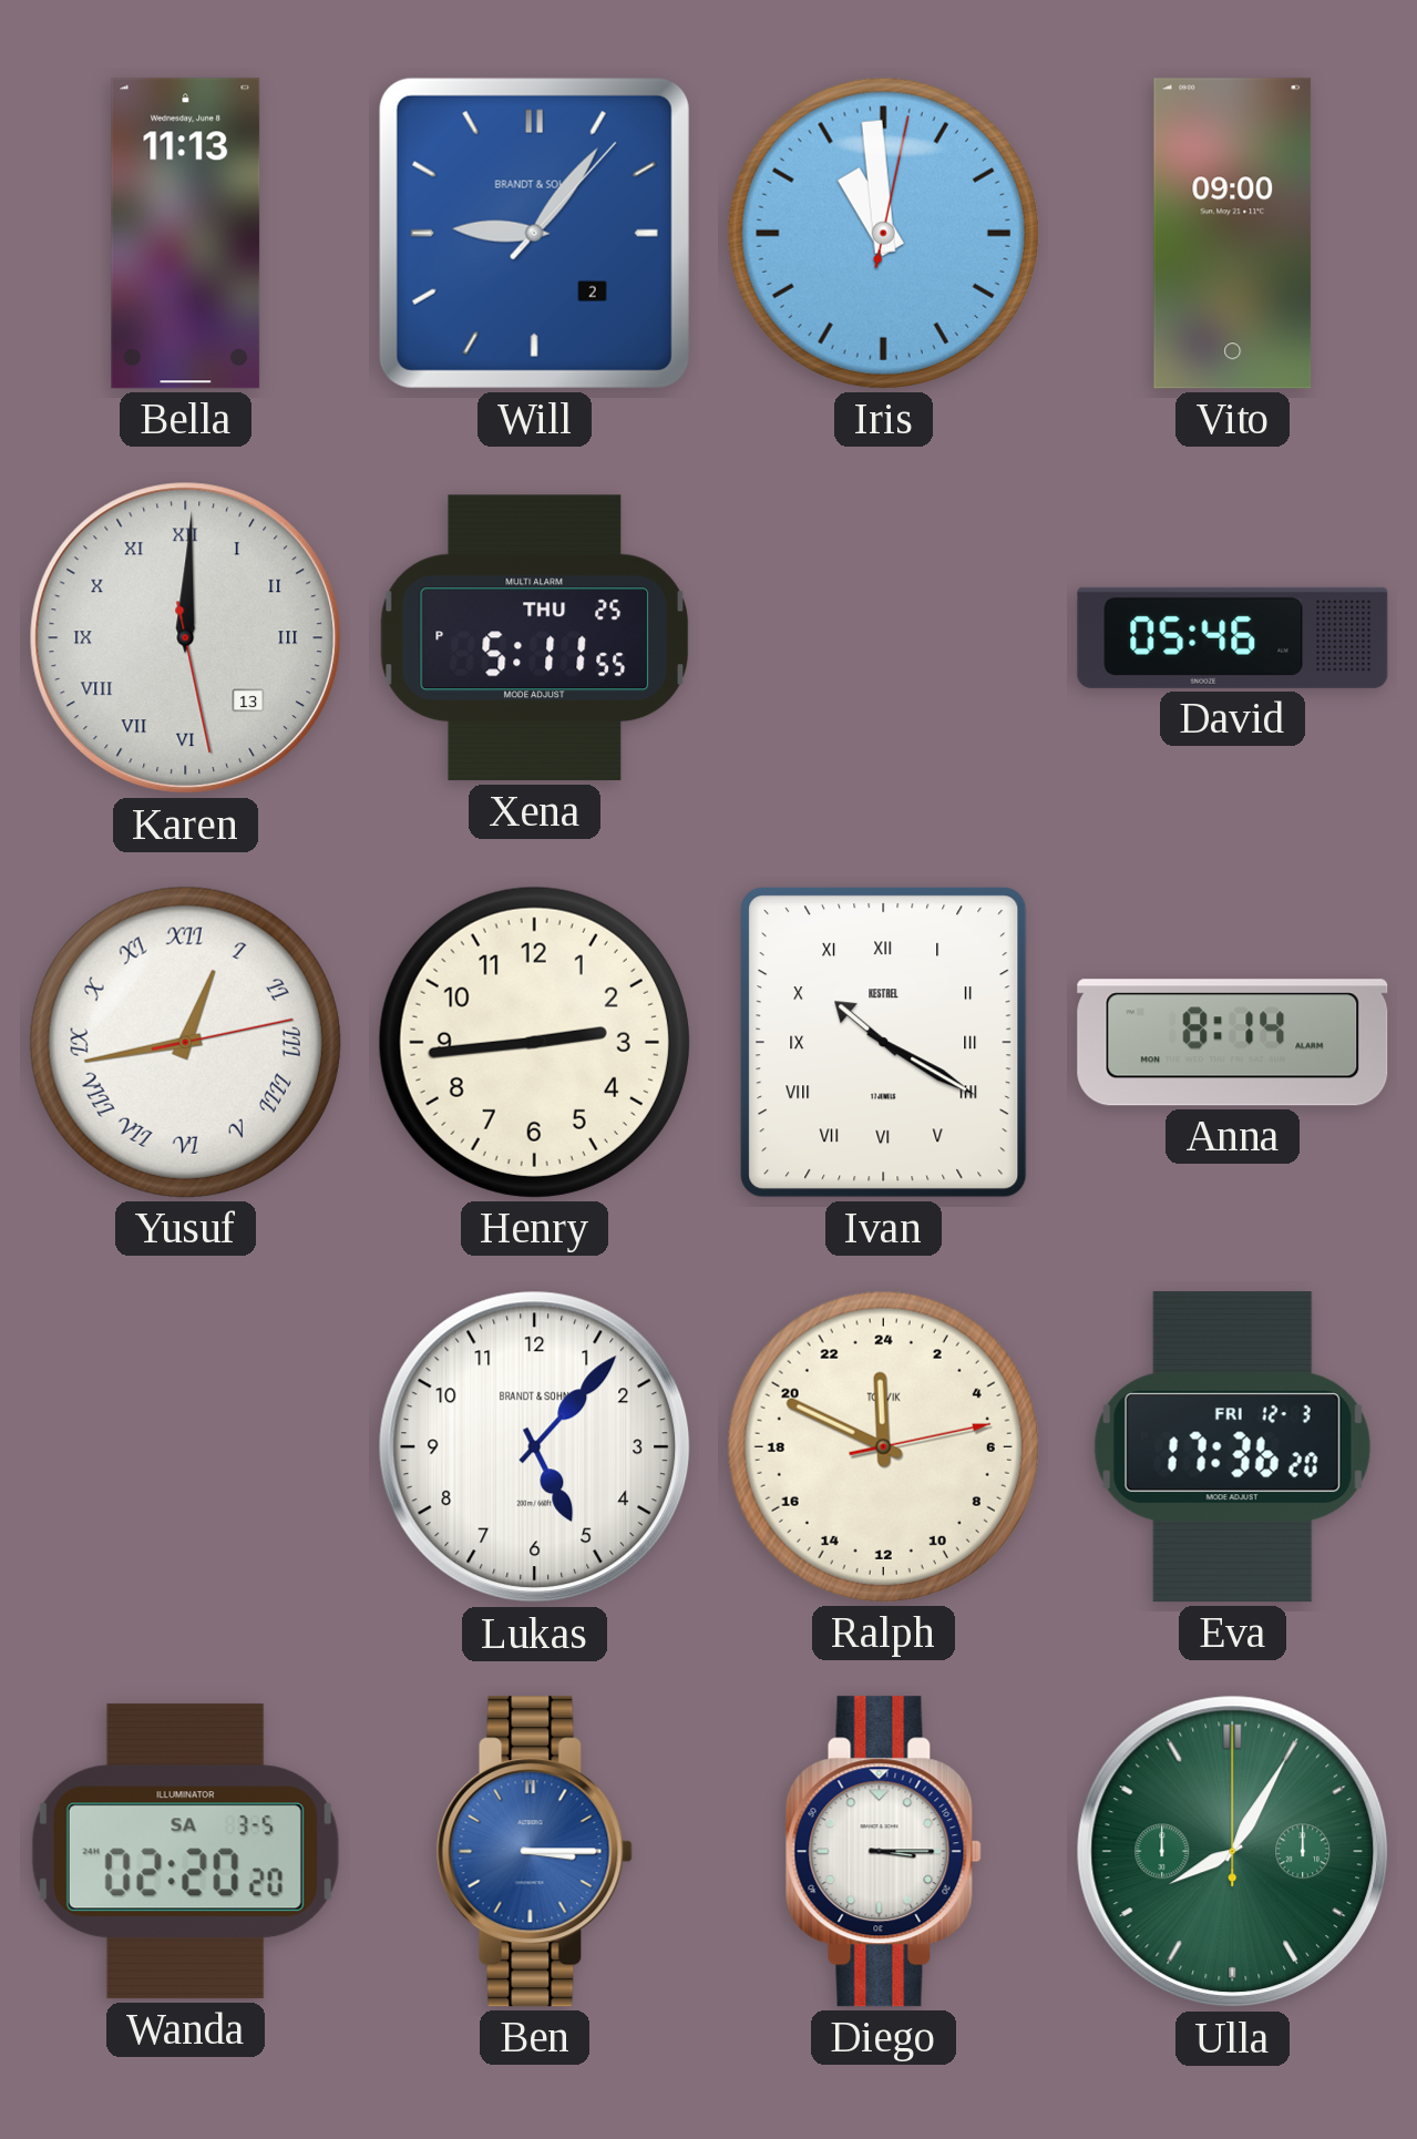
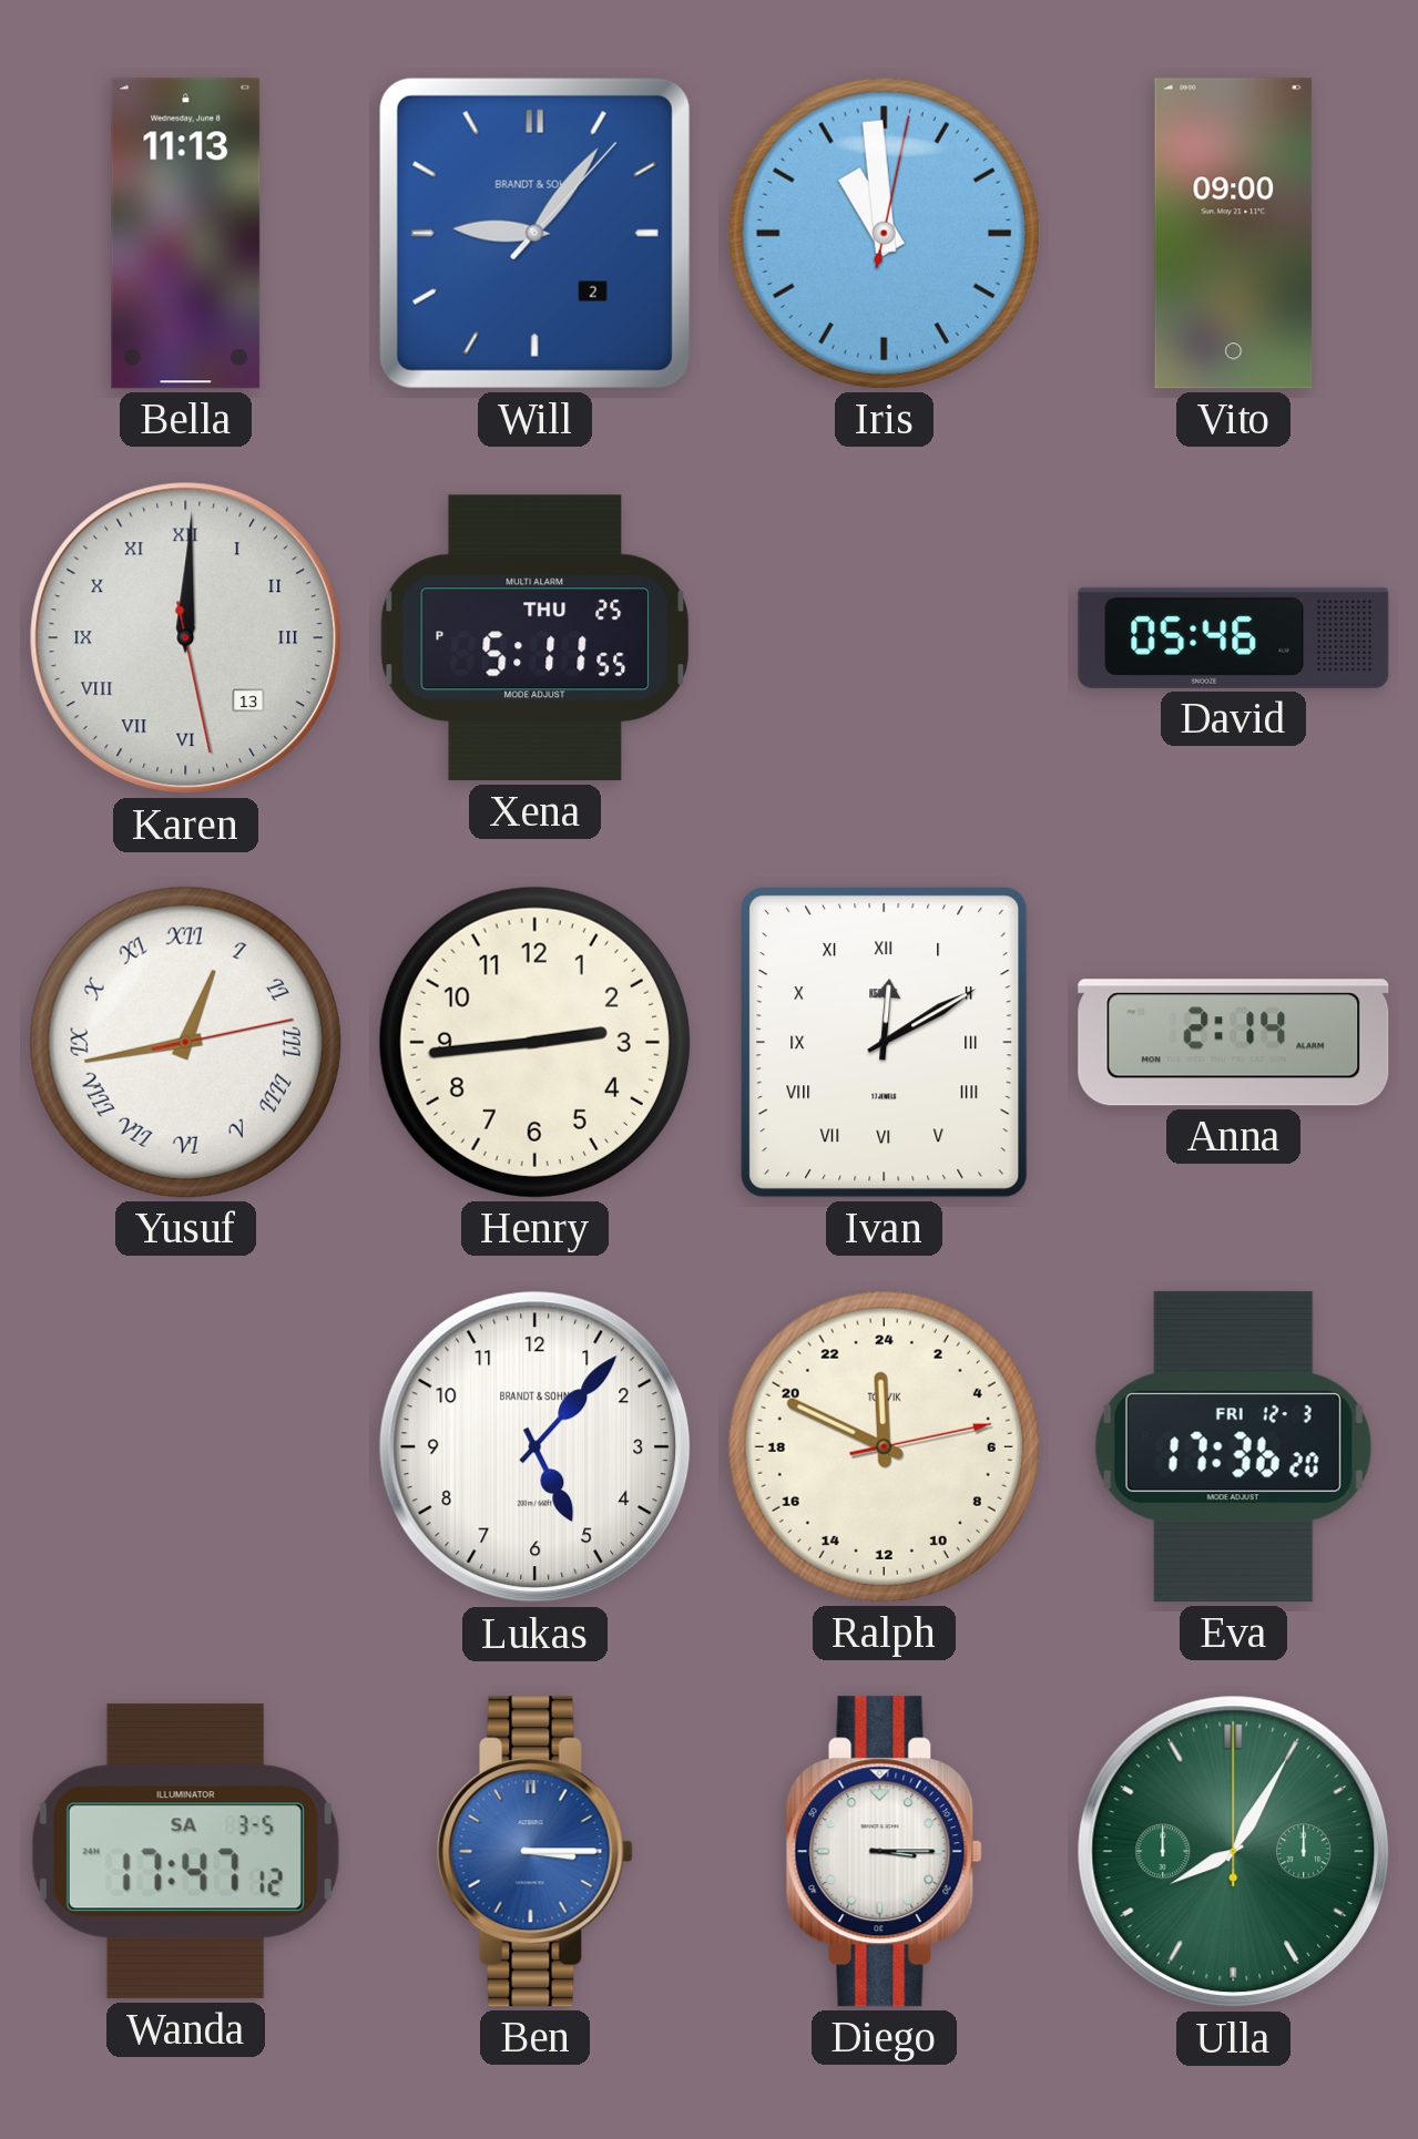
Ivan: 10:20 -> 12:10 (885, 1043)
Anna: 8:14 -> 2:14 (1234, 1043)
Wanda: 02:20 -> 17:47 (185, 1852)
